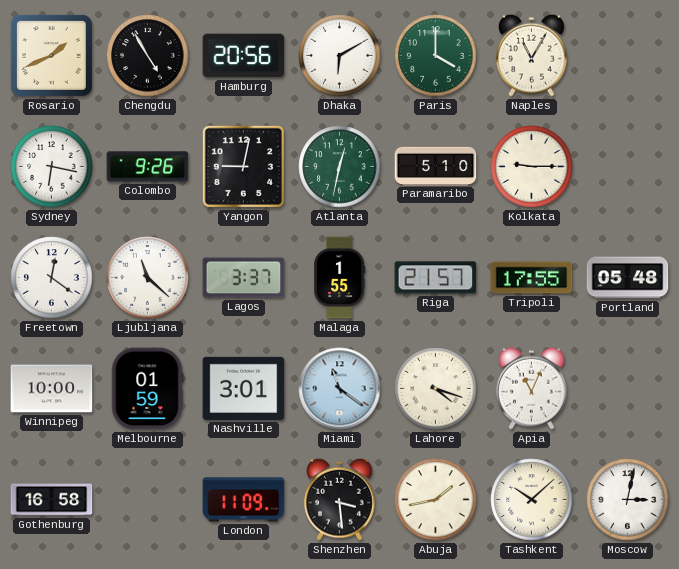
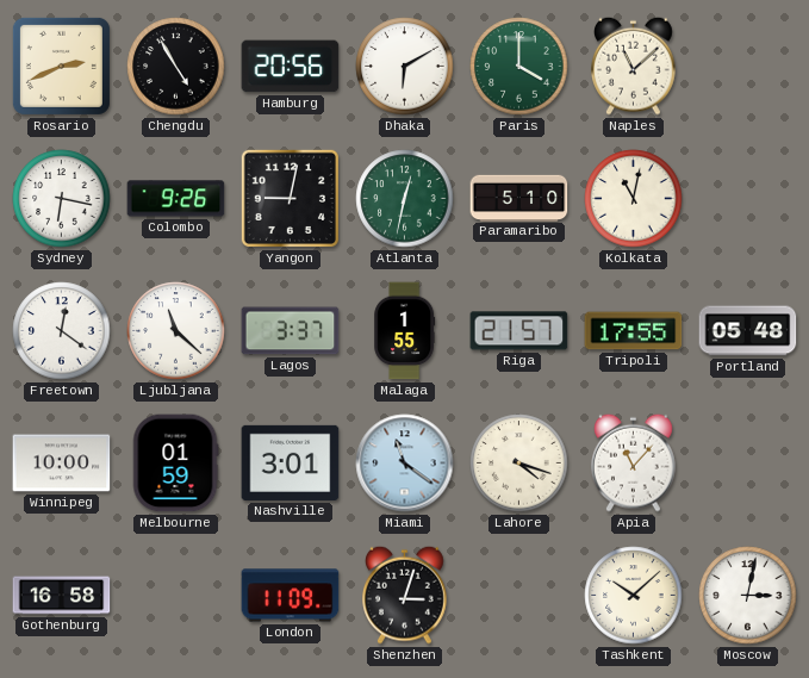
Rosario: 1:41 -> 2:41 (61, 66)
Naples: 11:05 -> 11:08 (634, 66)
Kolkata: 9:15 -> 11:02 (634, 199)
Apia: 11:04 -> 11:07 (634, 462)
Shenzhen: 3:29 -> 3:03 (405, 595)
Abuja: 1:43 -> none (436, 500)
